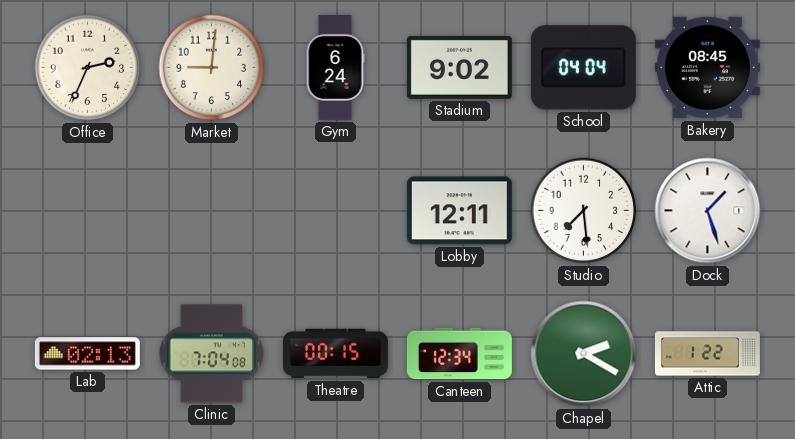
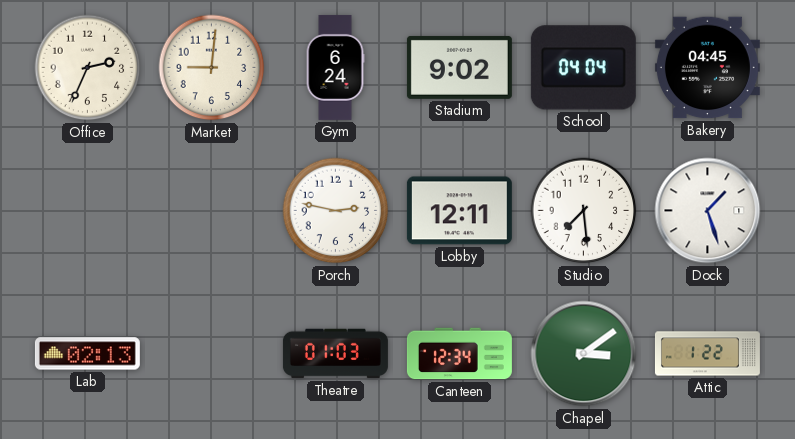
Bakery: 08:45 -> 04:45 (707, 68)
Porch: none -> 2:47 (336, 211)
Clinic: 7:04 -> none (211, 354)
Theatre: 00:15 -> 01:03 (335, 354)
Chapel: 2:20 -> 3:09 (584, 354)
